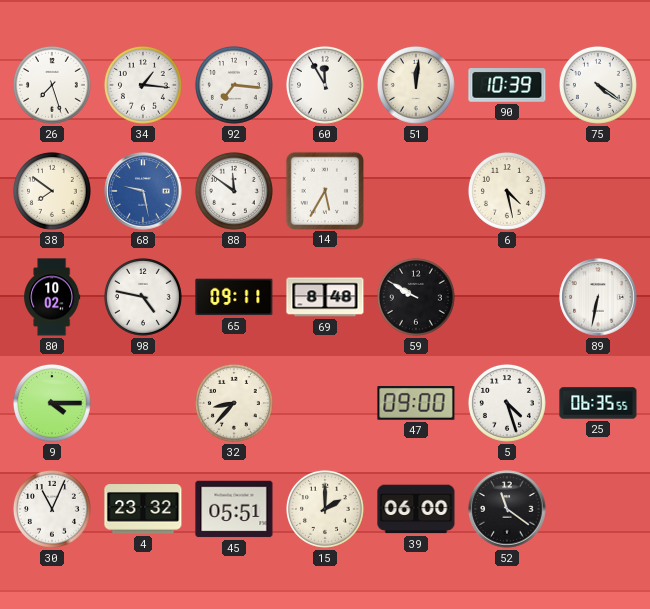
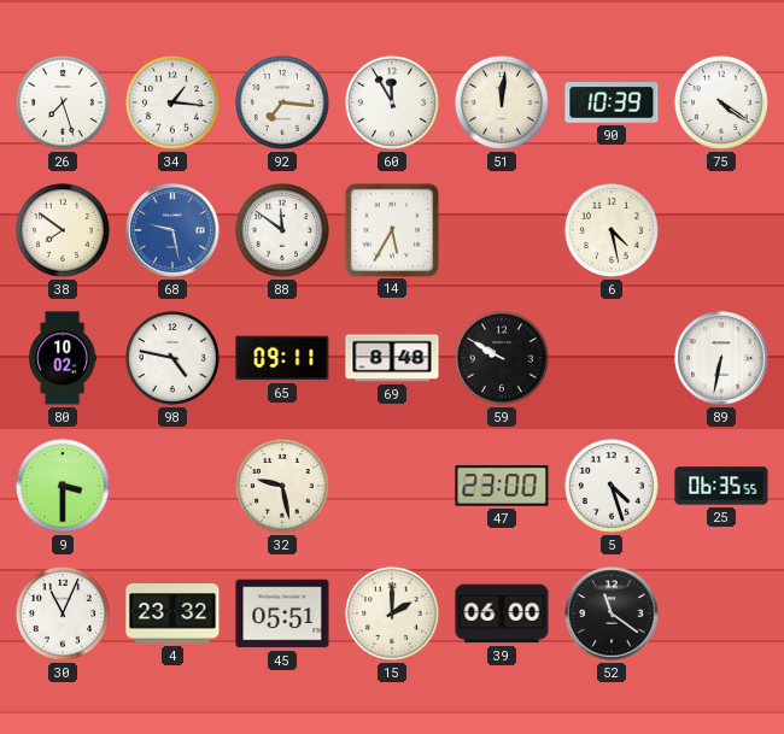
9: 4:15 -> 3:30 (63, 486)
32: 8:37 -> 9:28 (282, 486)
47: 09:00 -> 23:00 (502, 487)
